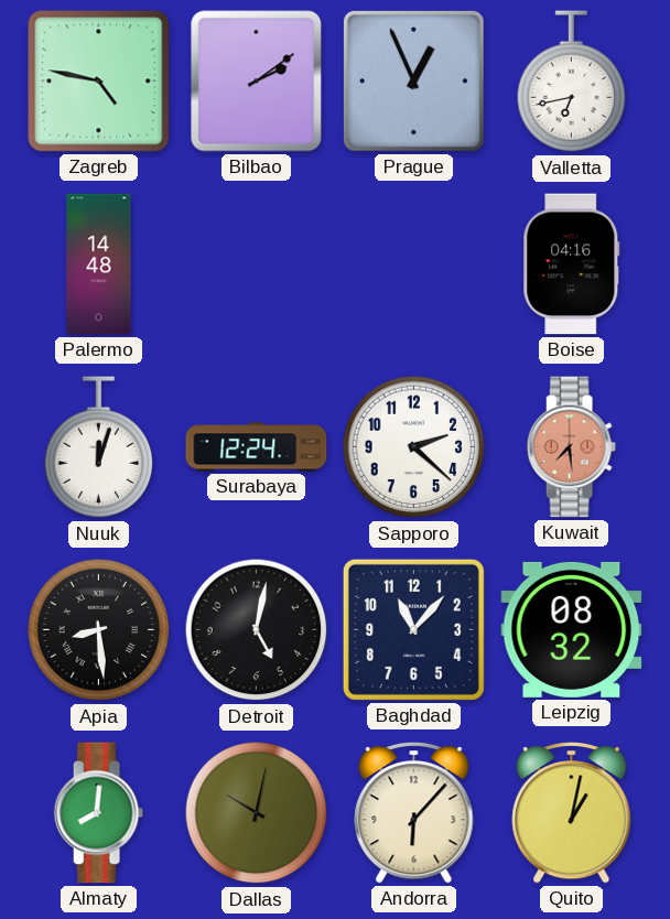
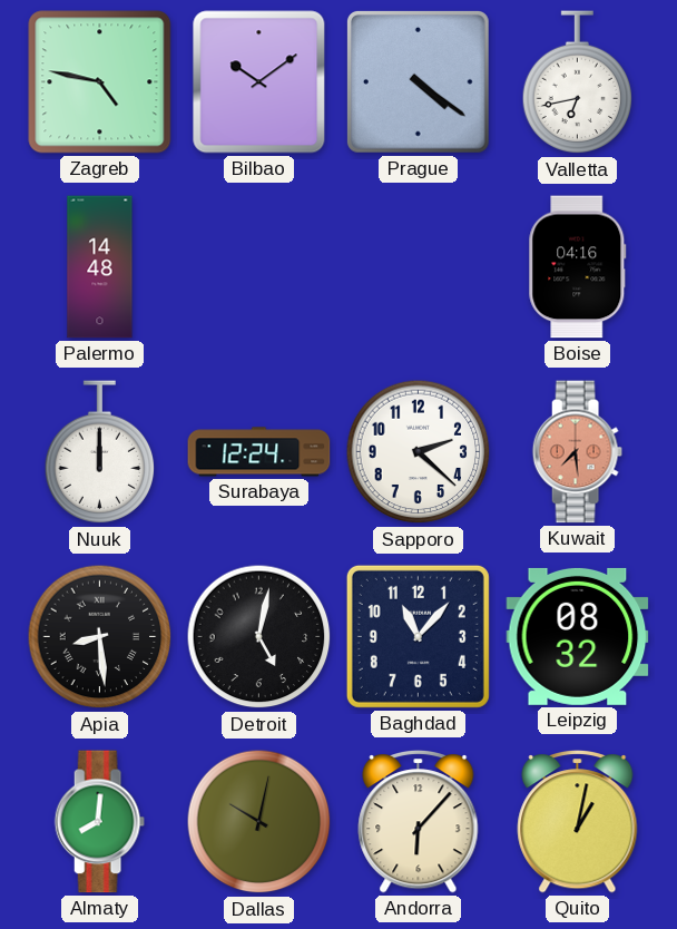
Bilbao: 2:09 -> 10:09 (259, 82)
Prague: 12:56 -> 4:21 (418, 81)
Nuuk: 12:03 -> 12:00 (100, 452)
